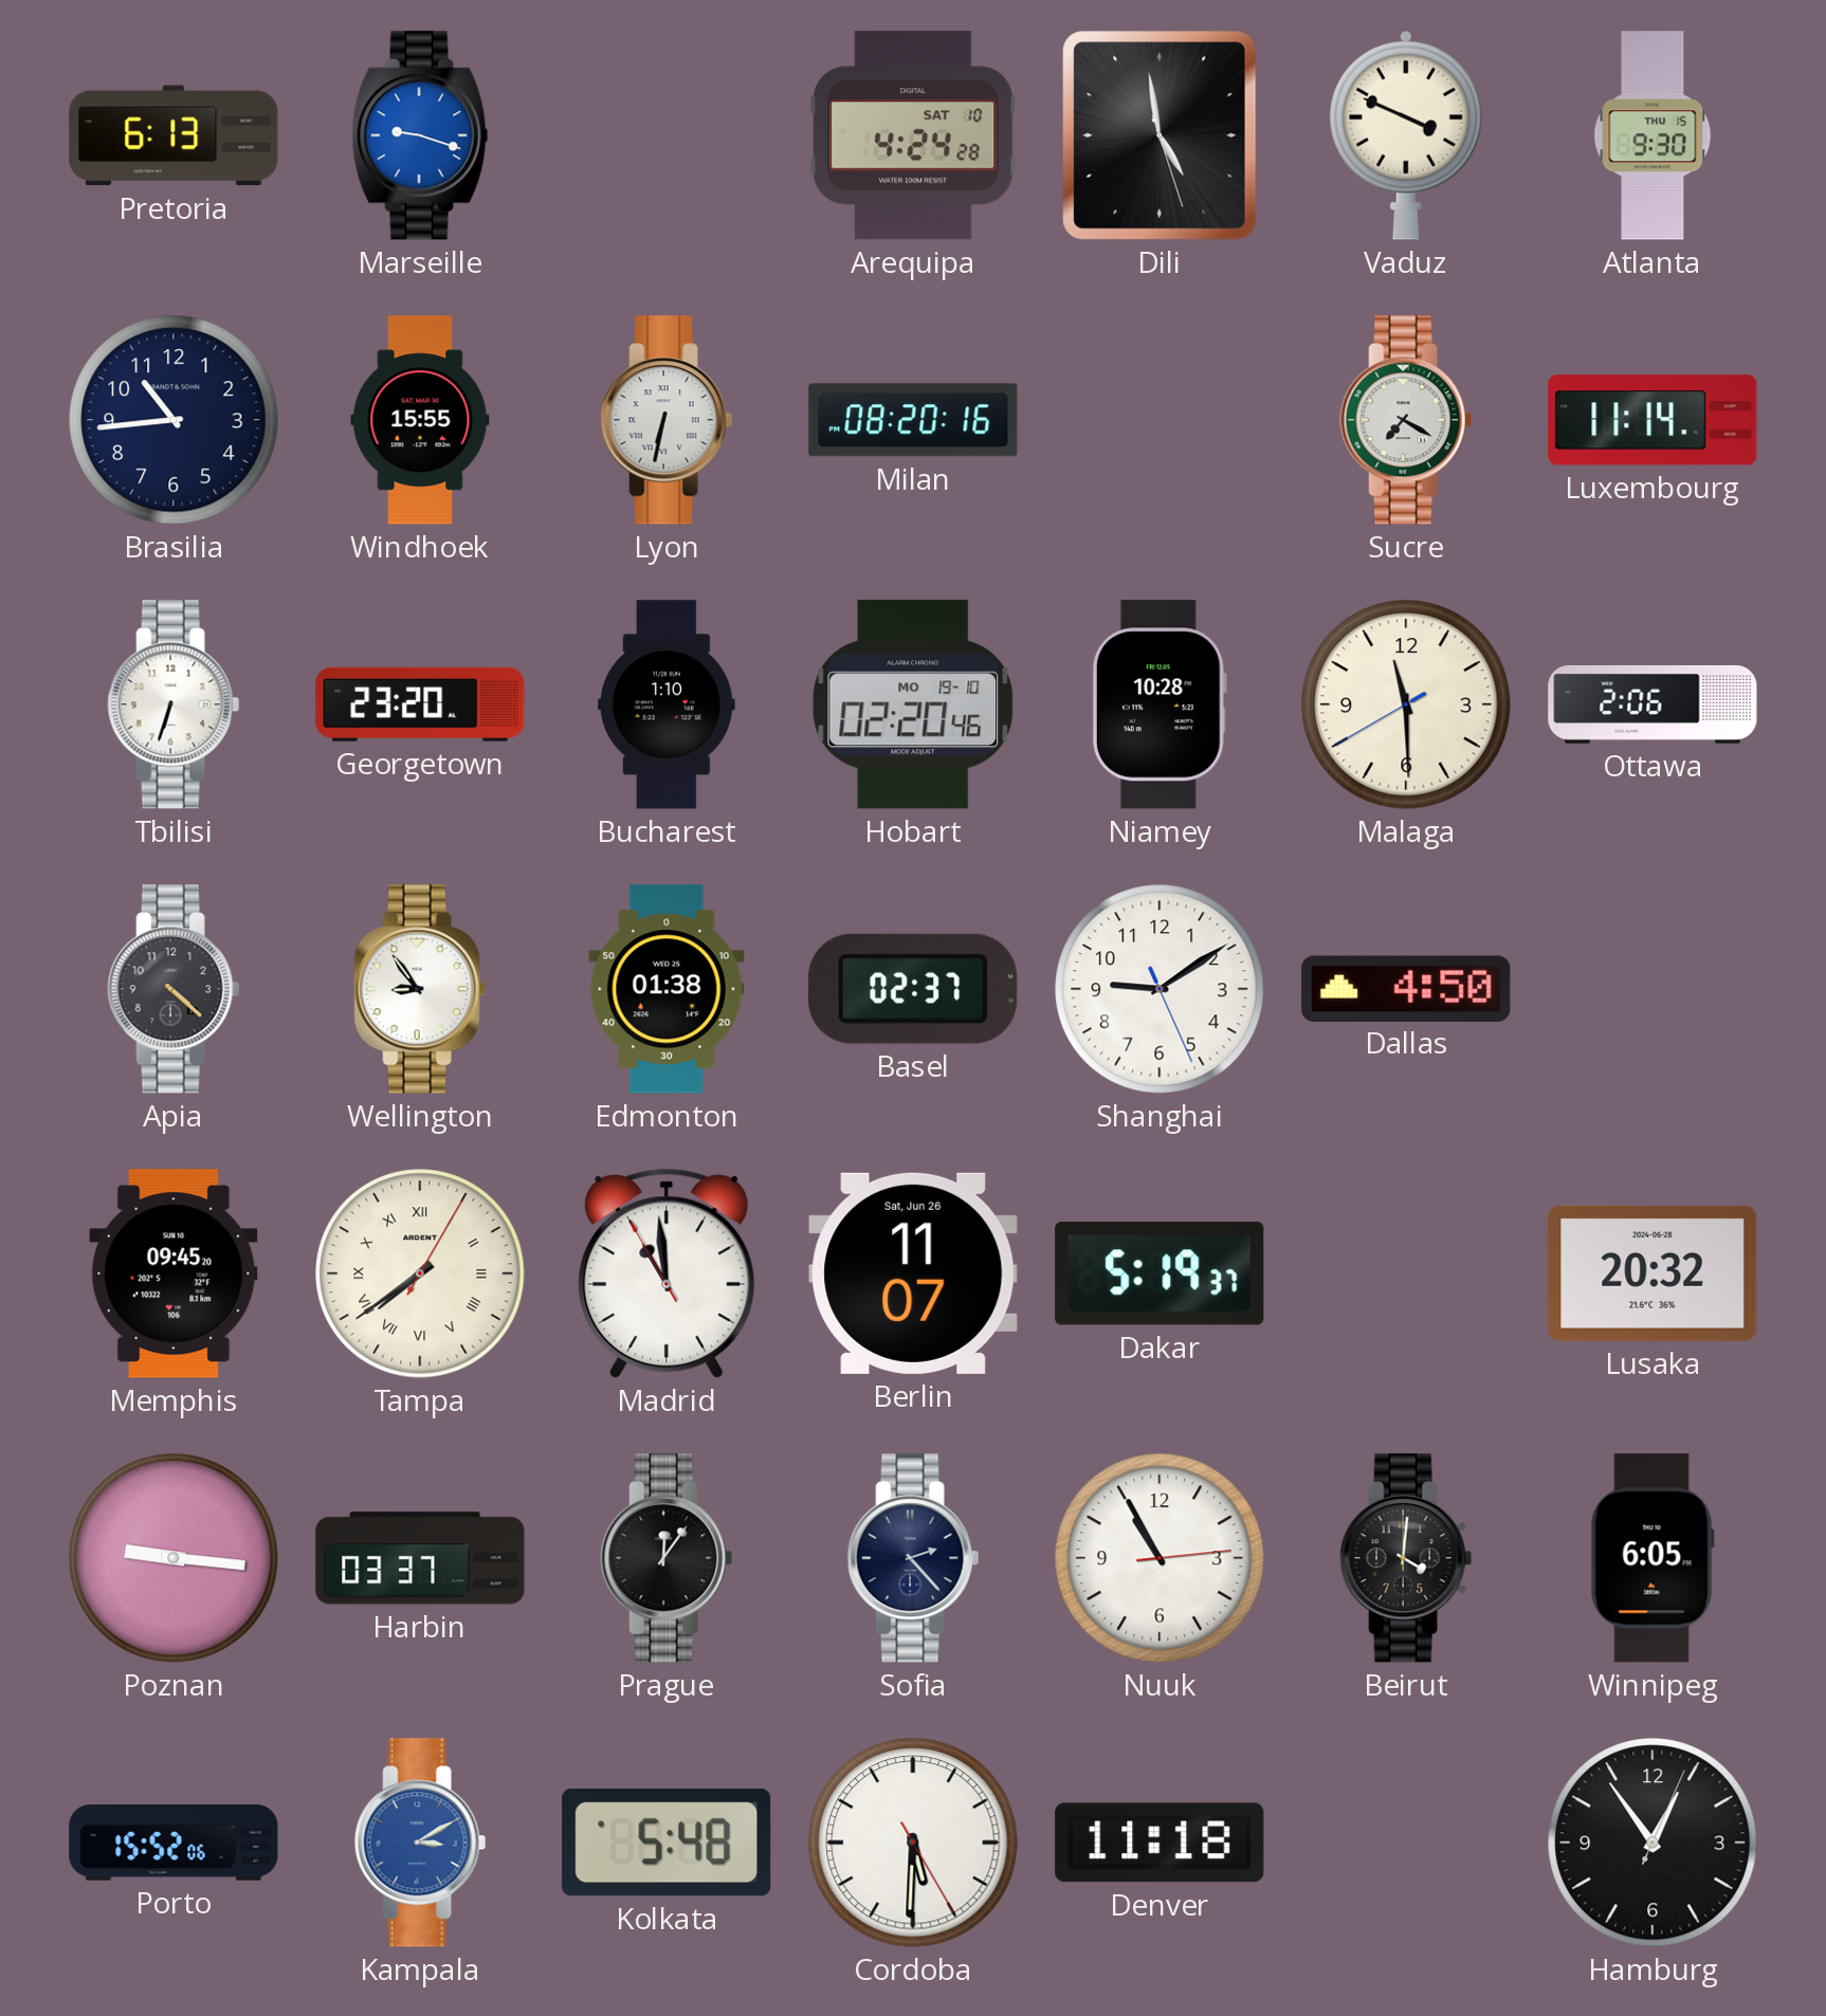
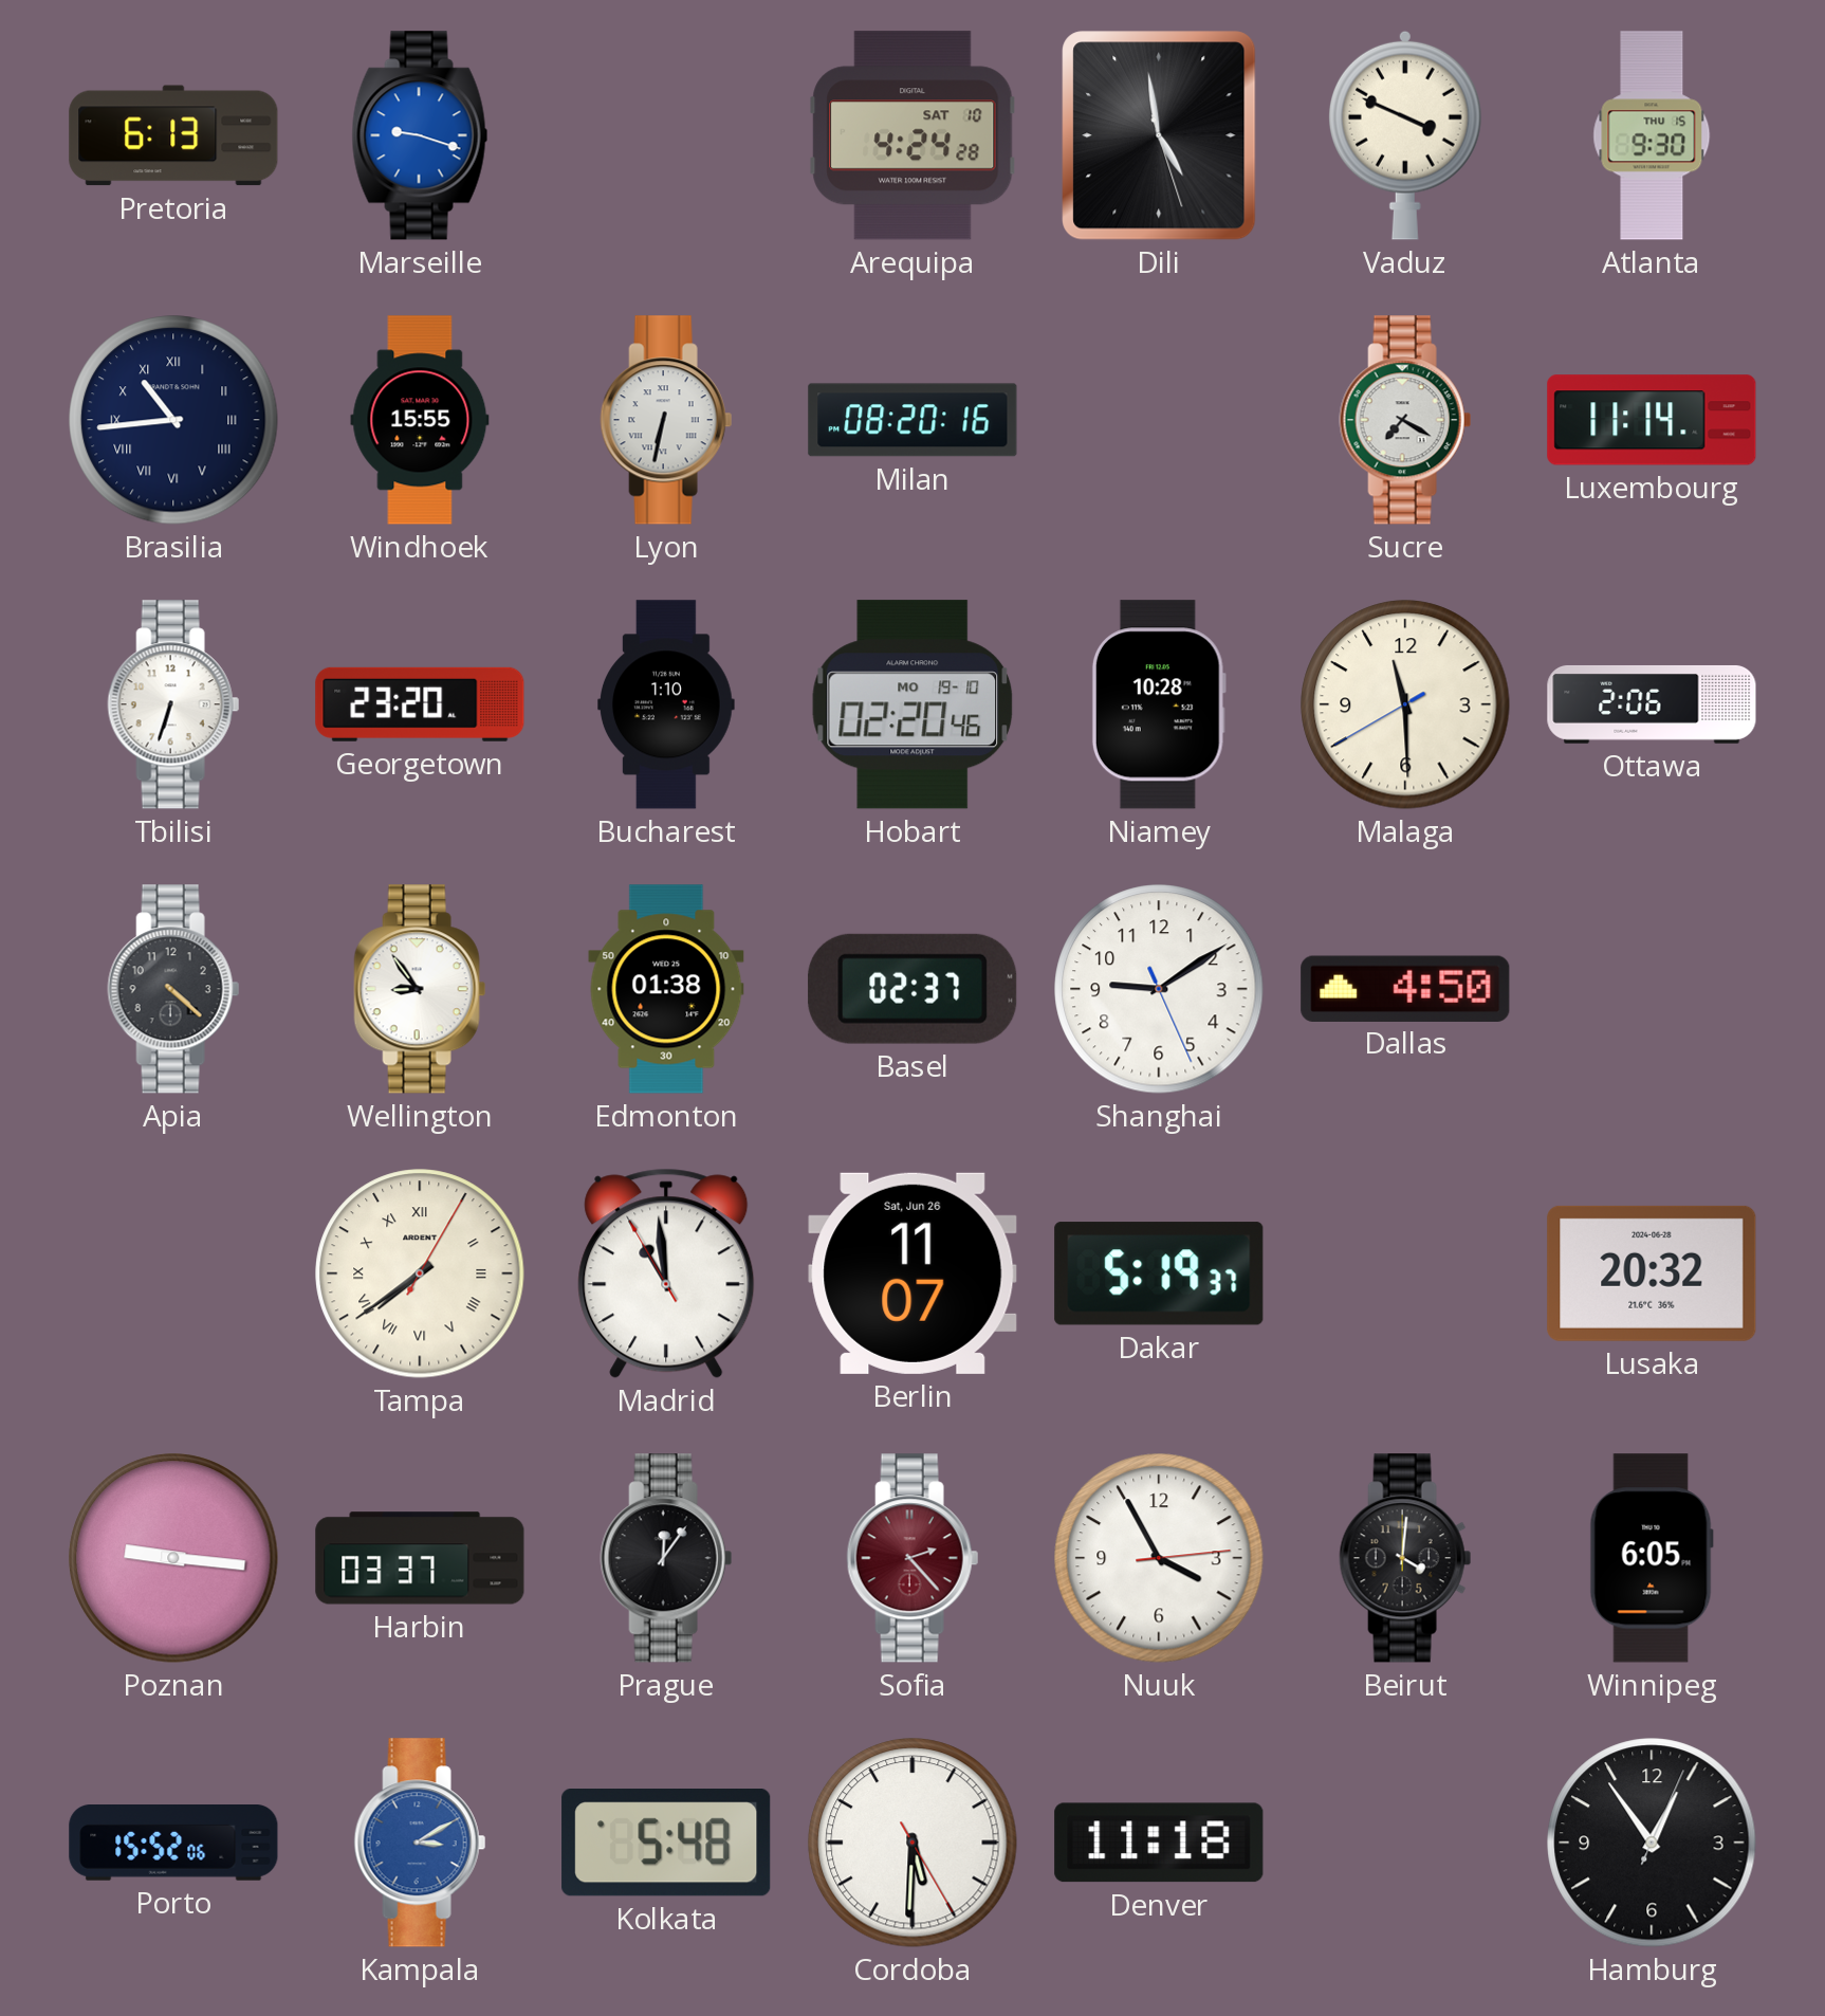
Brasilia numerals: Arabic -> Roman (173, 420)
Memphis: 09:45 -> none (174, 1273)
Sofia dial: navy -> burgundy (912, 1558)
Nuuk: 10:55 -> 3:55 (1159, 1558)
